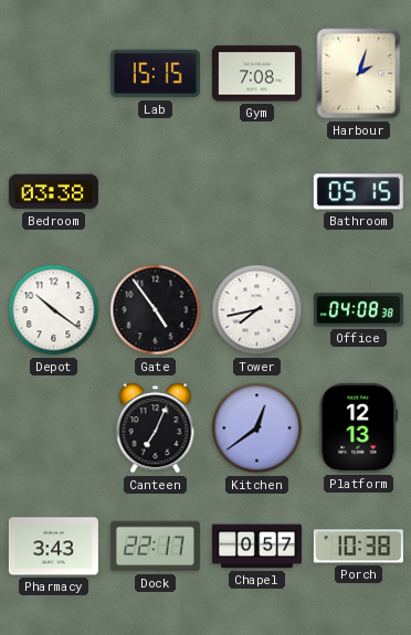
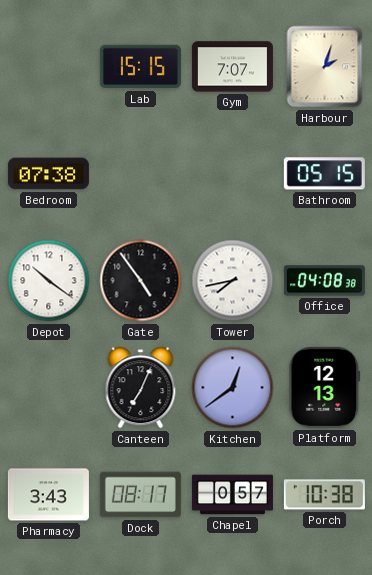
Gym: 7:08 -> 7:07 (232, 67)
Bedroom: 03:38 -> 07:38 (48, 174)
Dock: 22:17 -> 08:17 (140, 495)
